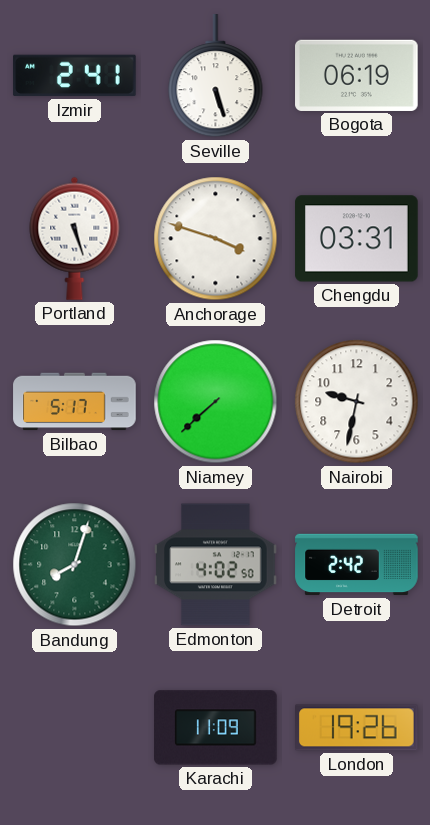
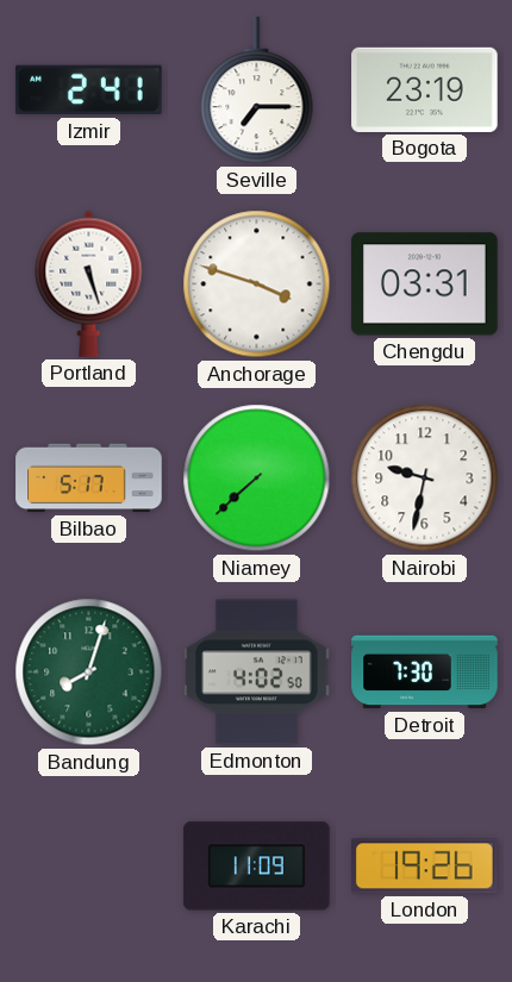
Seville: 5:27 -> 7:15 (257, 90)
Bogota: 06:19 -> 23:19 (425, 89)
Detroit: 2:42 -> 7:30 (425, 673)
